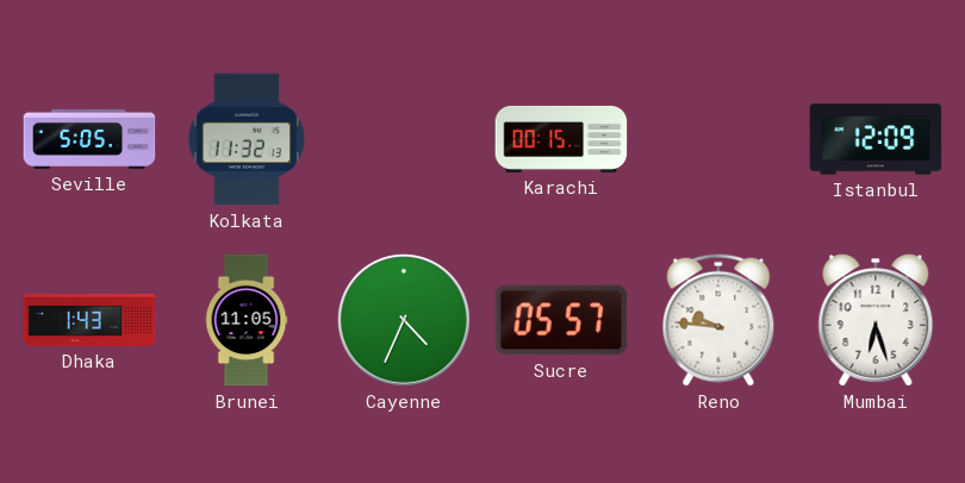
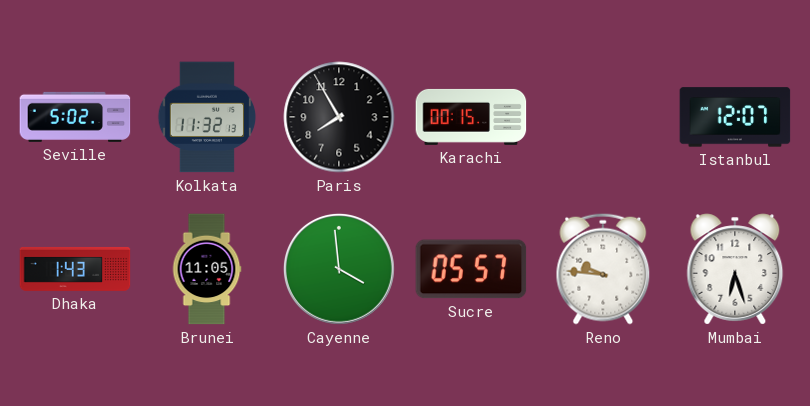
Seville: 5:05 -> 5:02 (75, 117)
Paris: none -> 7:55 (339, 117)
Istanbul: 12:09 -> 12:07 (735, 117)
Cayenne: 4:34 -> 3:59 (339, 269)
